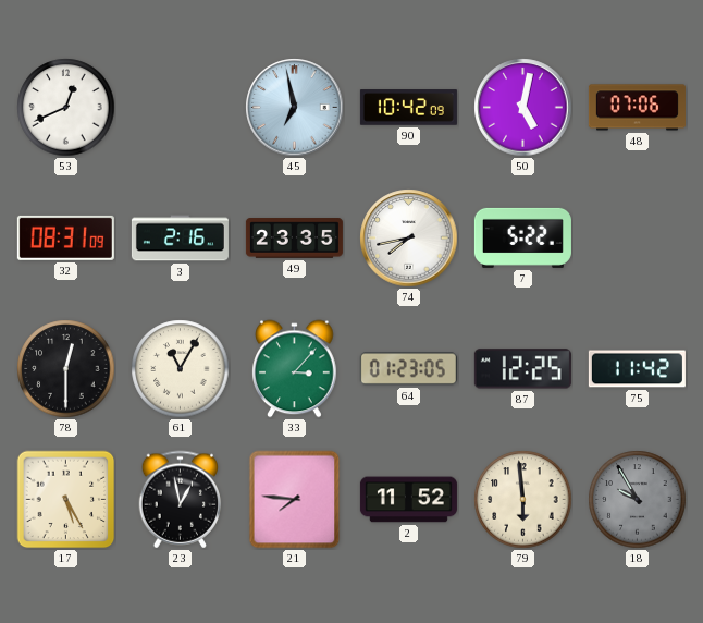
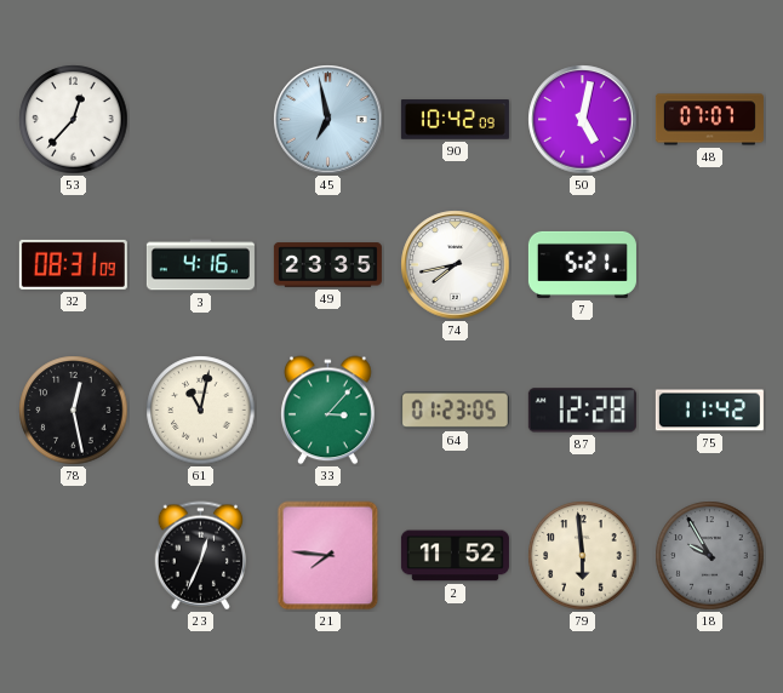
53: 12:41 -> 12:37 (74, 120)
48: 07:06 -> 07:07 (709, 120)
3: 2:16 -> 4:16 (200, 265)
7: 5:22 -> 5:21 (582, 264)
78: 12:30 -> 12:28 (74, 411)
61: 11:05 -> 11:02 (201, 411)
87: 12:25 -> 12:28 (582, 411)
17: 5:25 -> none (66, 500)
23: 12:58 -> 12:34 (201, 556)
